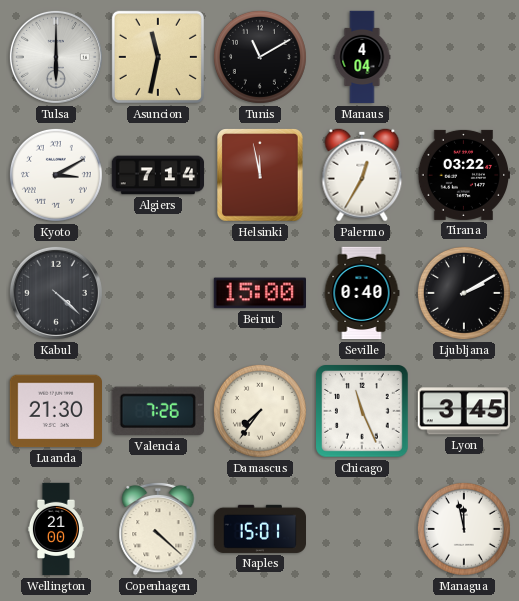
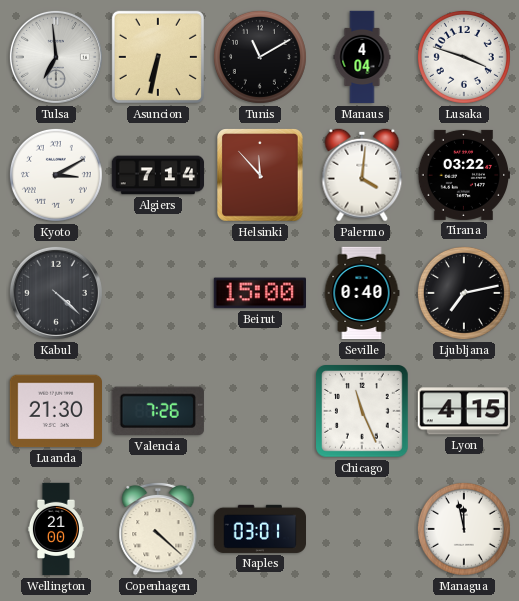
Tulsa: 6:00 -> 6:59 (56, 57)
Asuncion: 11:32 -> 6:32 (158, 57)
Lusaka: none -> 3:48 (464, 57)
Helsinki: 11:58 -> 11:53 (261, 176)
Palermo: 12:35 -> 4:01 (362, 175)
Ljubljana: 2:10 -> 7:13 (464, 293)
Damascus: 7:36 -> none (260, 411)
Lyon: 3:45 -> 4:15 (463, 411)
Naples: 15:01 -> 03:01 (259, 529)
